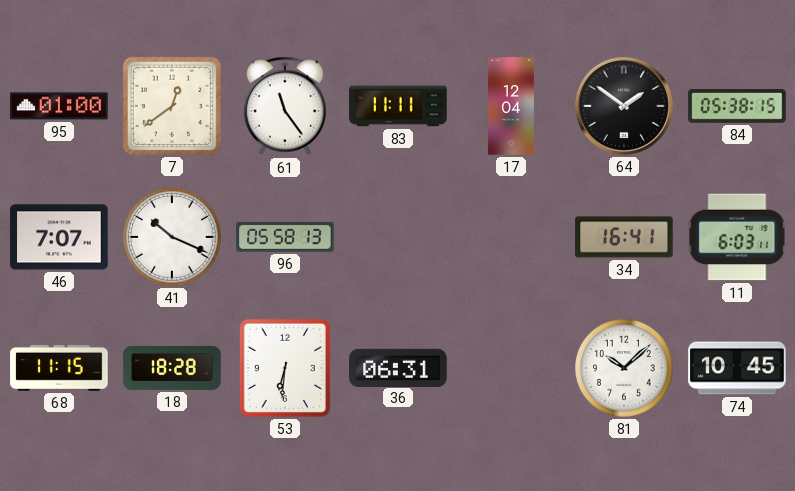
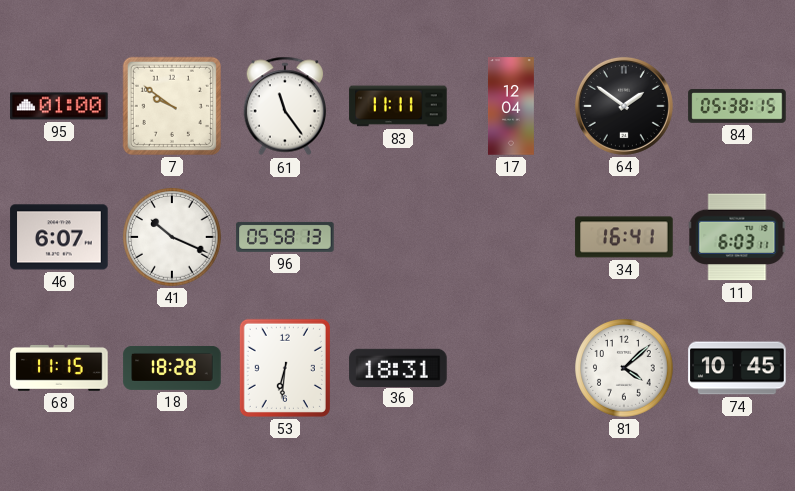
7: 12:39 -> 9:51 (172, 106)
46: 7:07 -> 6:07 (59, 237)
36: 06:31 -> 18:31 (398, 367)
81: 10:08 -> 4:08 (624, 368)
